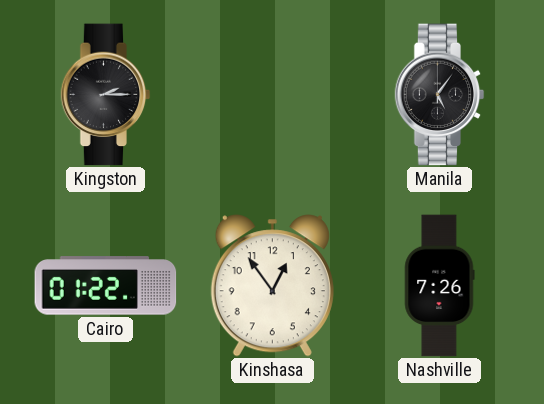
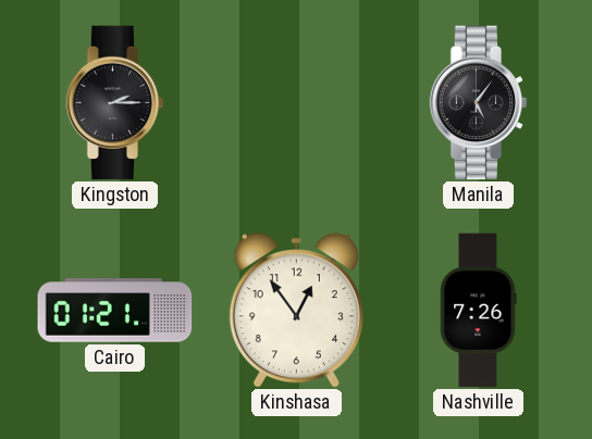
Cairo: 01:22 -> 01:21 (115, 311)
